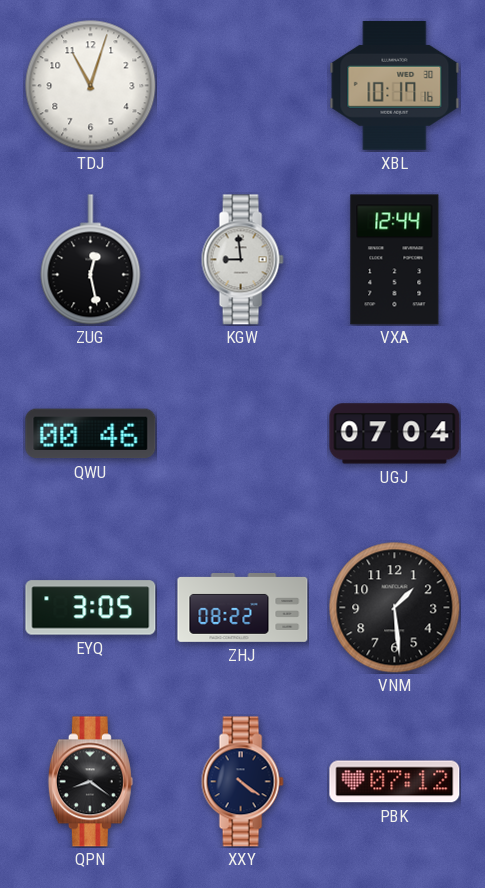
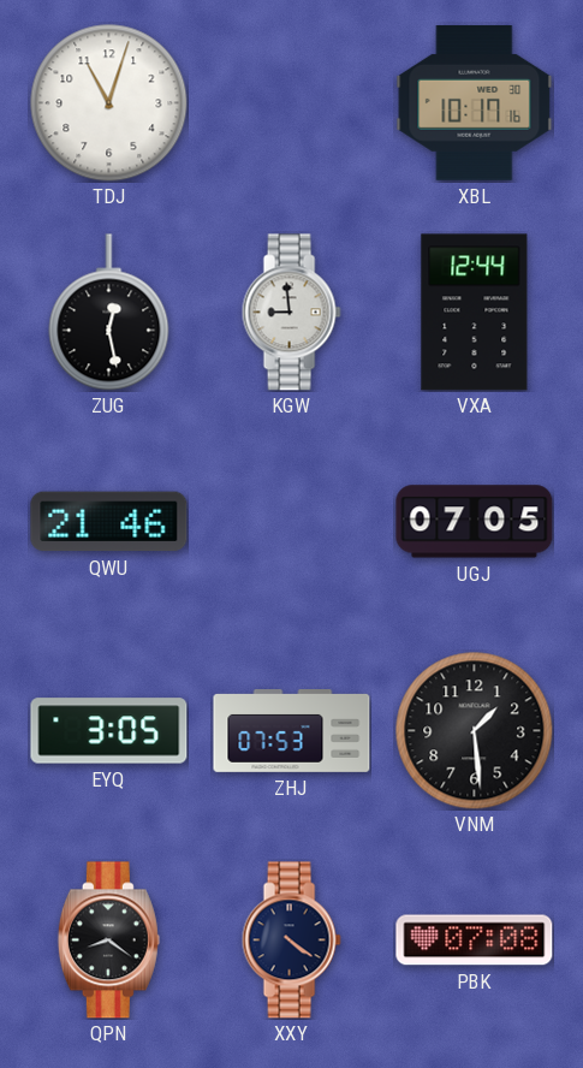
QWU: 00:46 -> 21:46 (109, 522)
UGJ: 07:04 -> 07:05 (475, 522)
ZHJ: 08:22 -> 07:53 (292, 731)
PBK: 07:12 -> 07:08 (475, 941)
